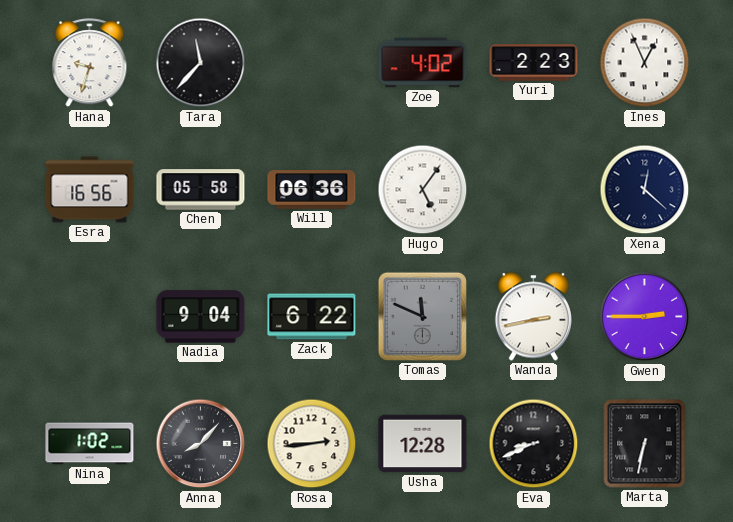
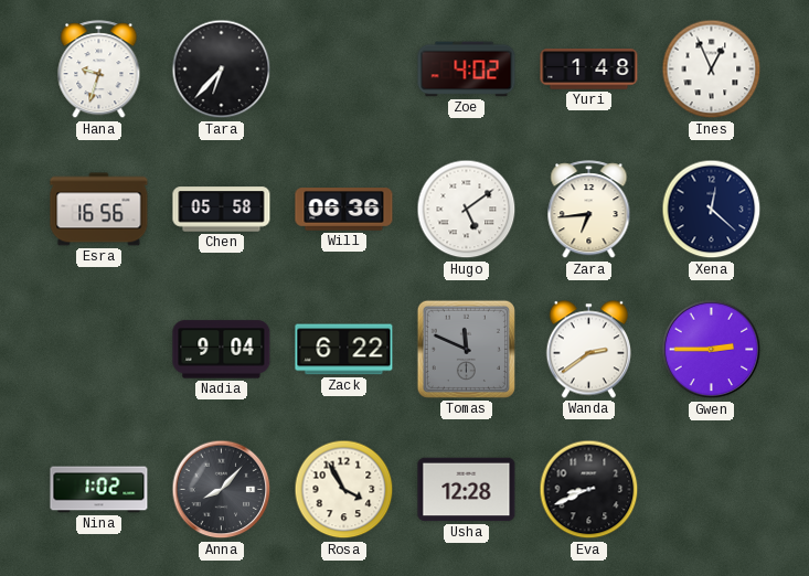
Tara: 11:37 -> 6:37 (222, 70)
Yuri: 2:23 -> 1:48 (589, 70)
Hugo: 5:06 -> 5:09 (467, 210)
Zara: none -> 6:44 (589, 210)
Wanda: 2:43 -> 2:39 (588, 350)
Rosa: 2:44 -> 3:55 (344, 490)
Marta: 6:32 -> none (645, 444)
